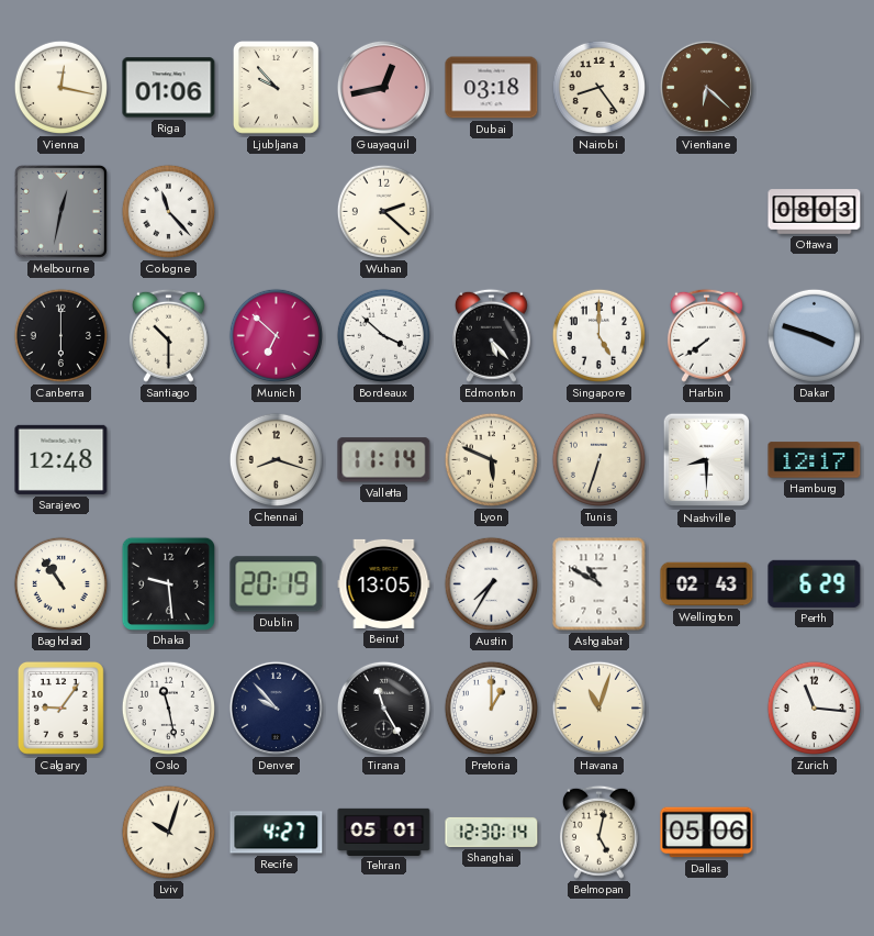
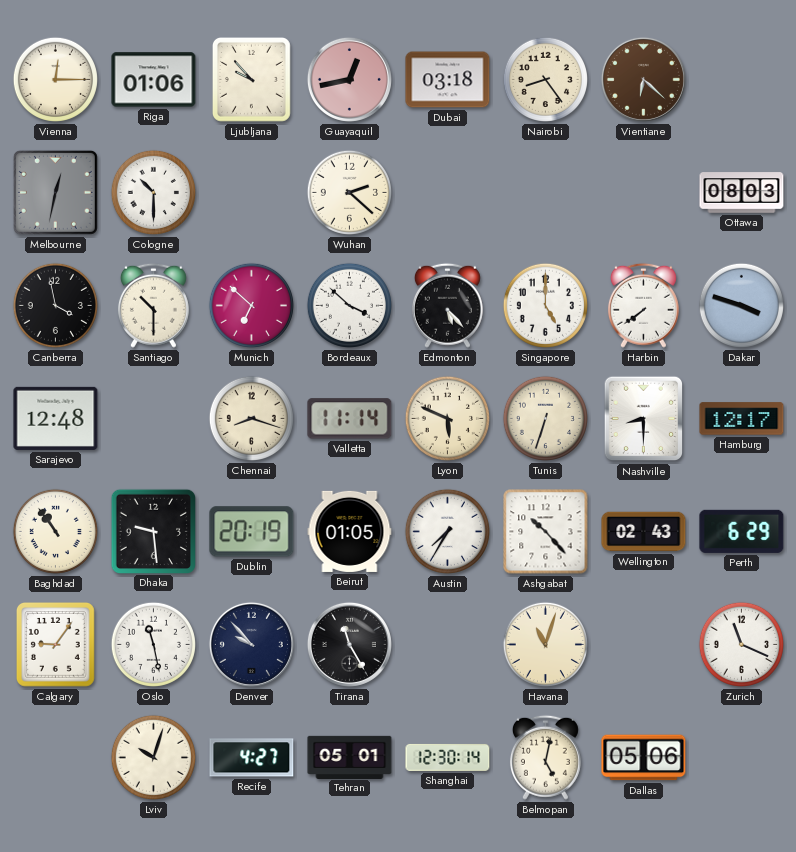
Vienna: 12:17 -> 12:15 (55, 79)
Cologne: 11:23 -> 10:30 (153, 192)
Canberra: 6:00 -> 3:58 (55, 305)
Beirut: 13:05 -> 01:05 (350, 531)
Ashgabat: 10:50 -> 10:23 (546, 532)
Pretoria: 1:00 -> none (491, 707)
Zurich: 11:16 -> 11:19 (741, 644)
